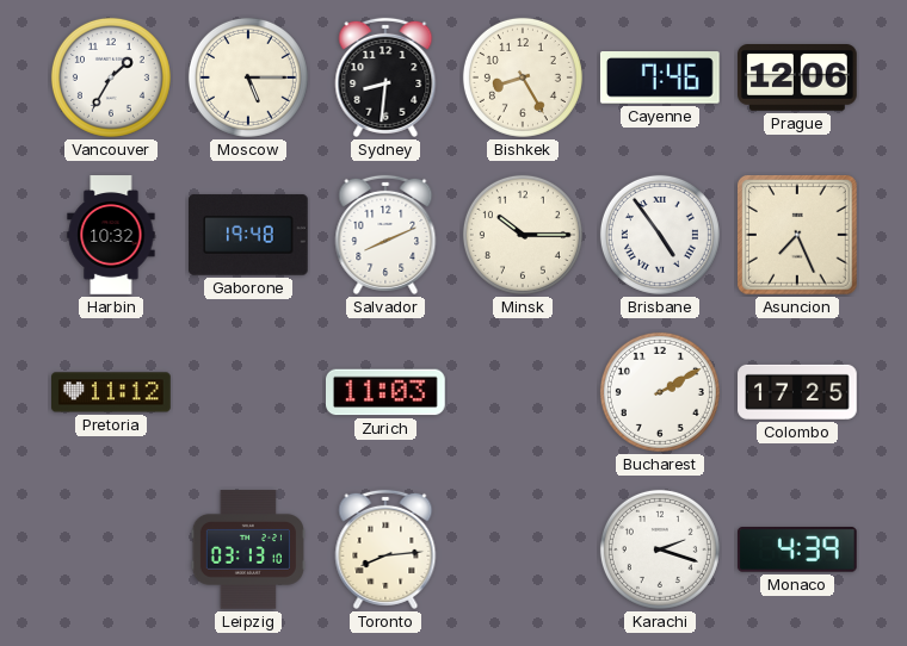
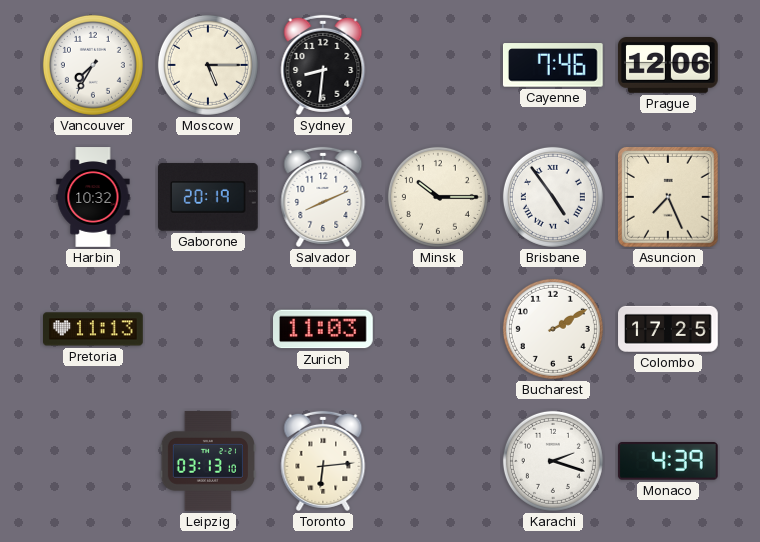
Vancouver: 1:35 -> 7:35 (93, 65)
Bishkek: 8:25 -> none (523, 77)
Gaborone: 19:48 -> 20:19 (209, 197)
Pretoria: 11:12 -> 11:13 (93, 329)
Toronto: 8:14 -> 6:14 (323, 461)
